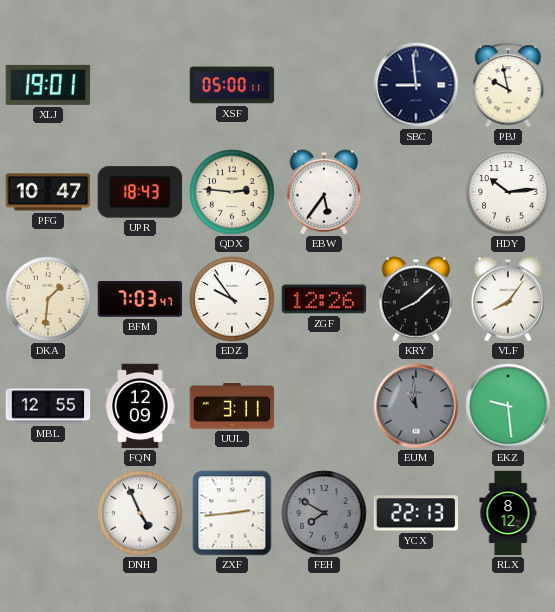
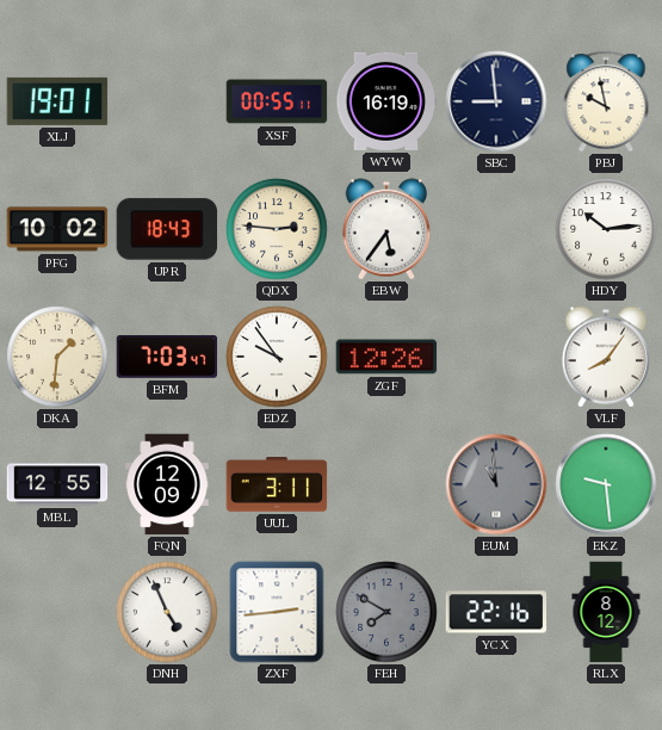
XSF: 05:00 -> 00:55 (277, 101)
WYW: none -> 16:19 (386, 101)
PFG: 10:47 -> 10:02 (57, 229)
KRY: 8:08 -> none (416, 299)
YCX: 22:13 -> 22:16 (496, 612)
